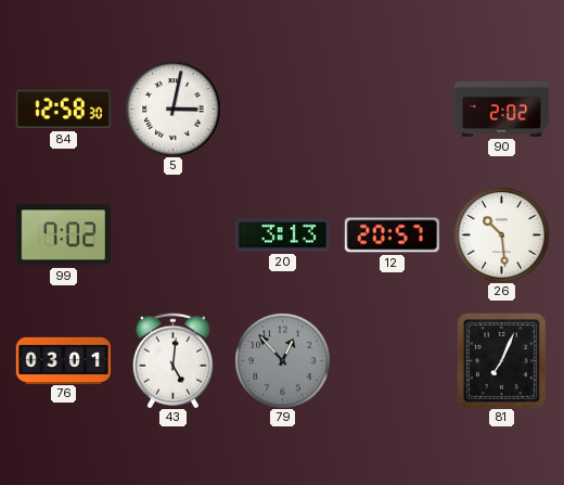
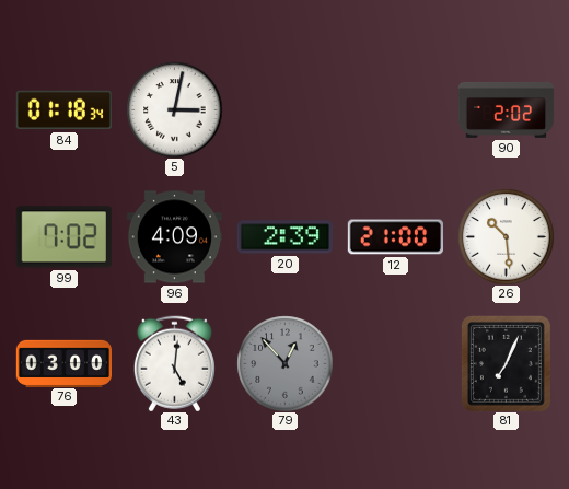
84: 12:58 -> 01:18 (63, 110)
96: none -> 4:09 (174, 237)
20: 3:13 -> 2:39 (284, 237)
12: 20:57 -> 21:00 (395, 237)
76: 03:01 -> 03:00 (63, 363)
